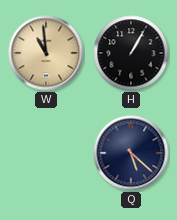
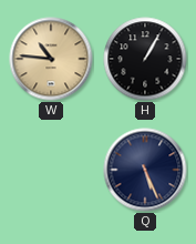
W: 10:59 -> 10:46 (51, 59)
Q: 5:22 -> 5:26 (145, 170)
